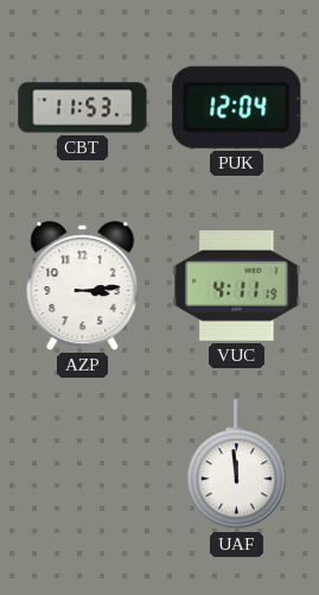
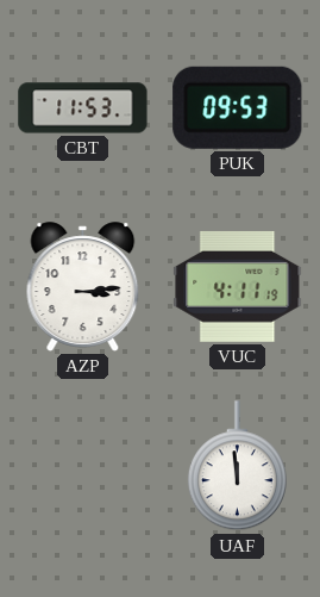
PUK: 12:04 -> 09:53 (238, 107)
